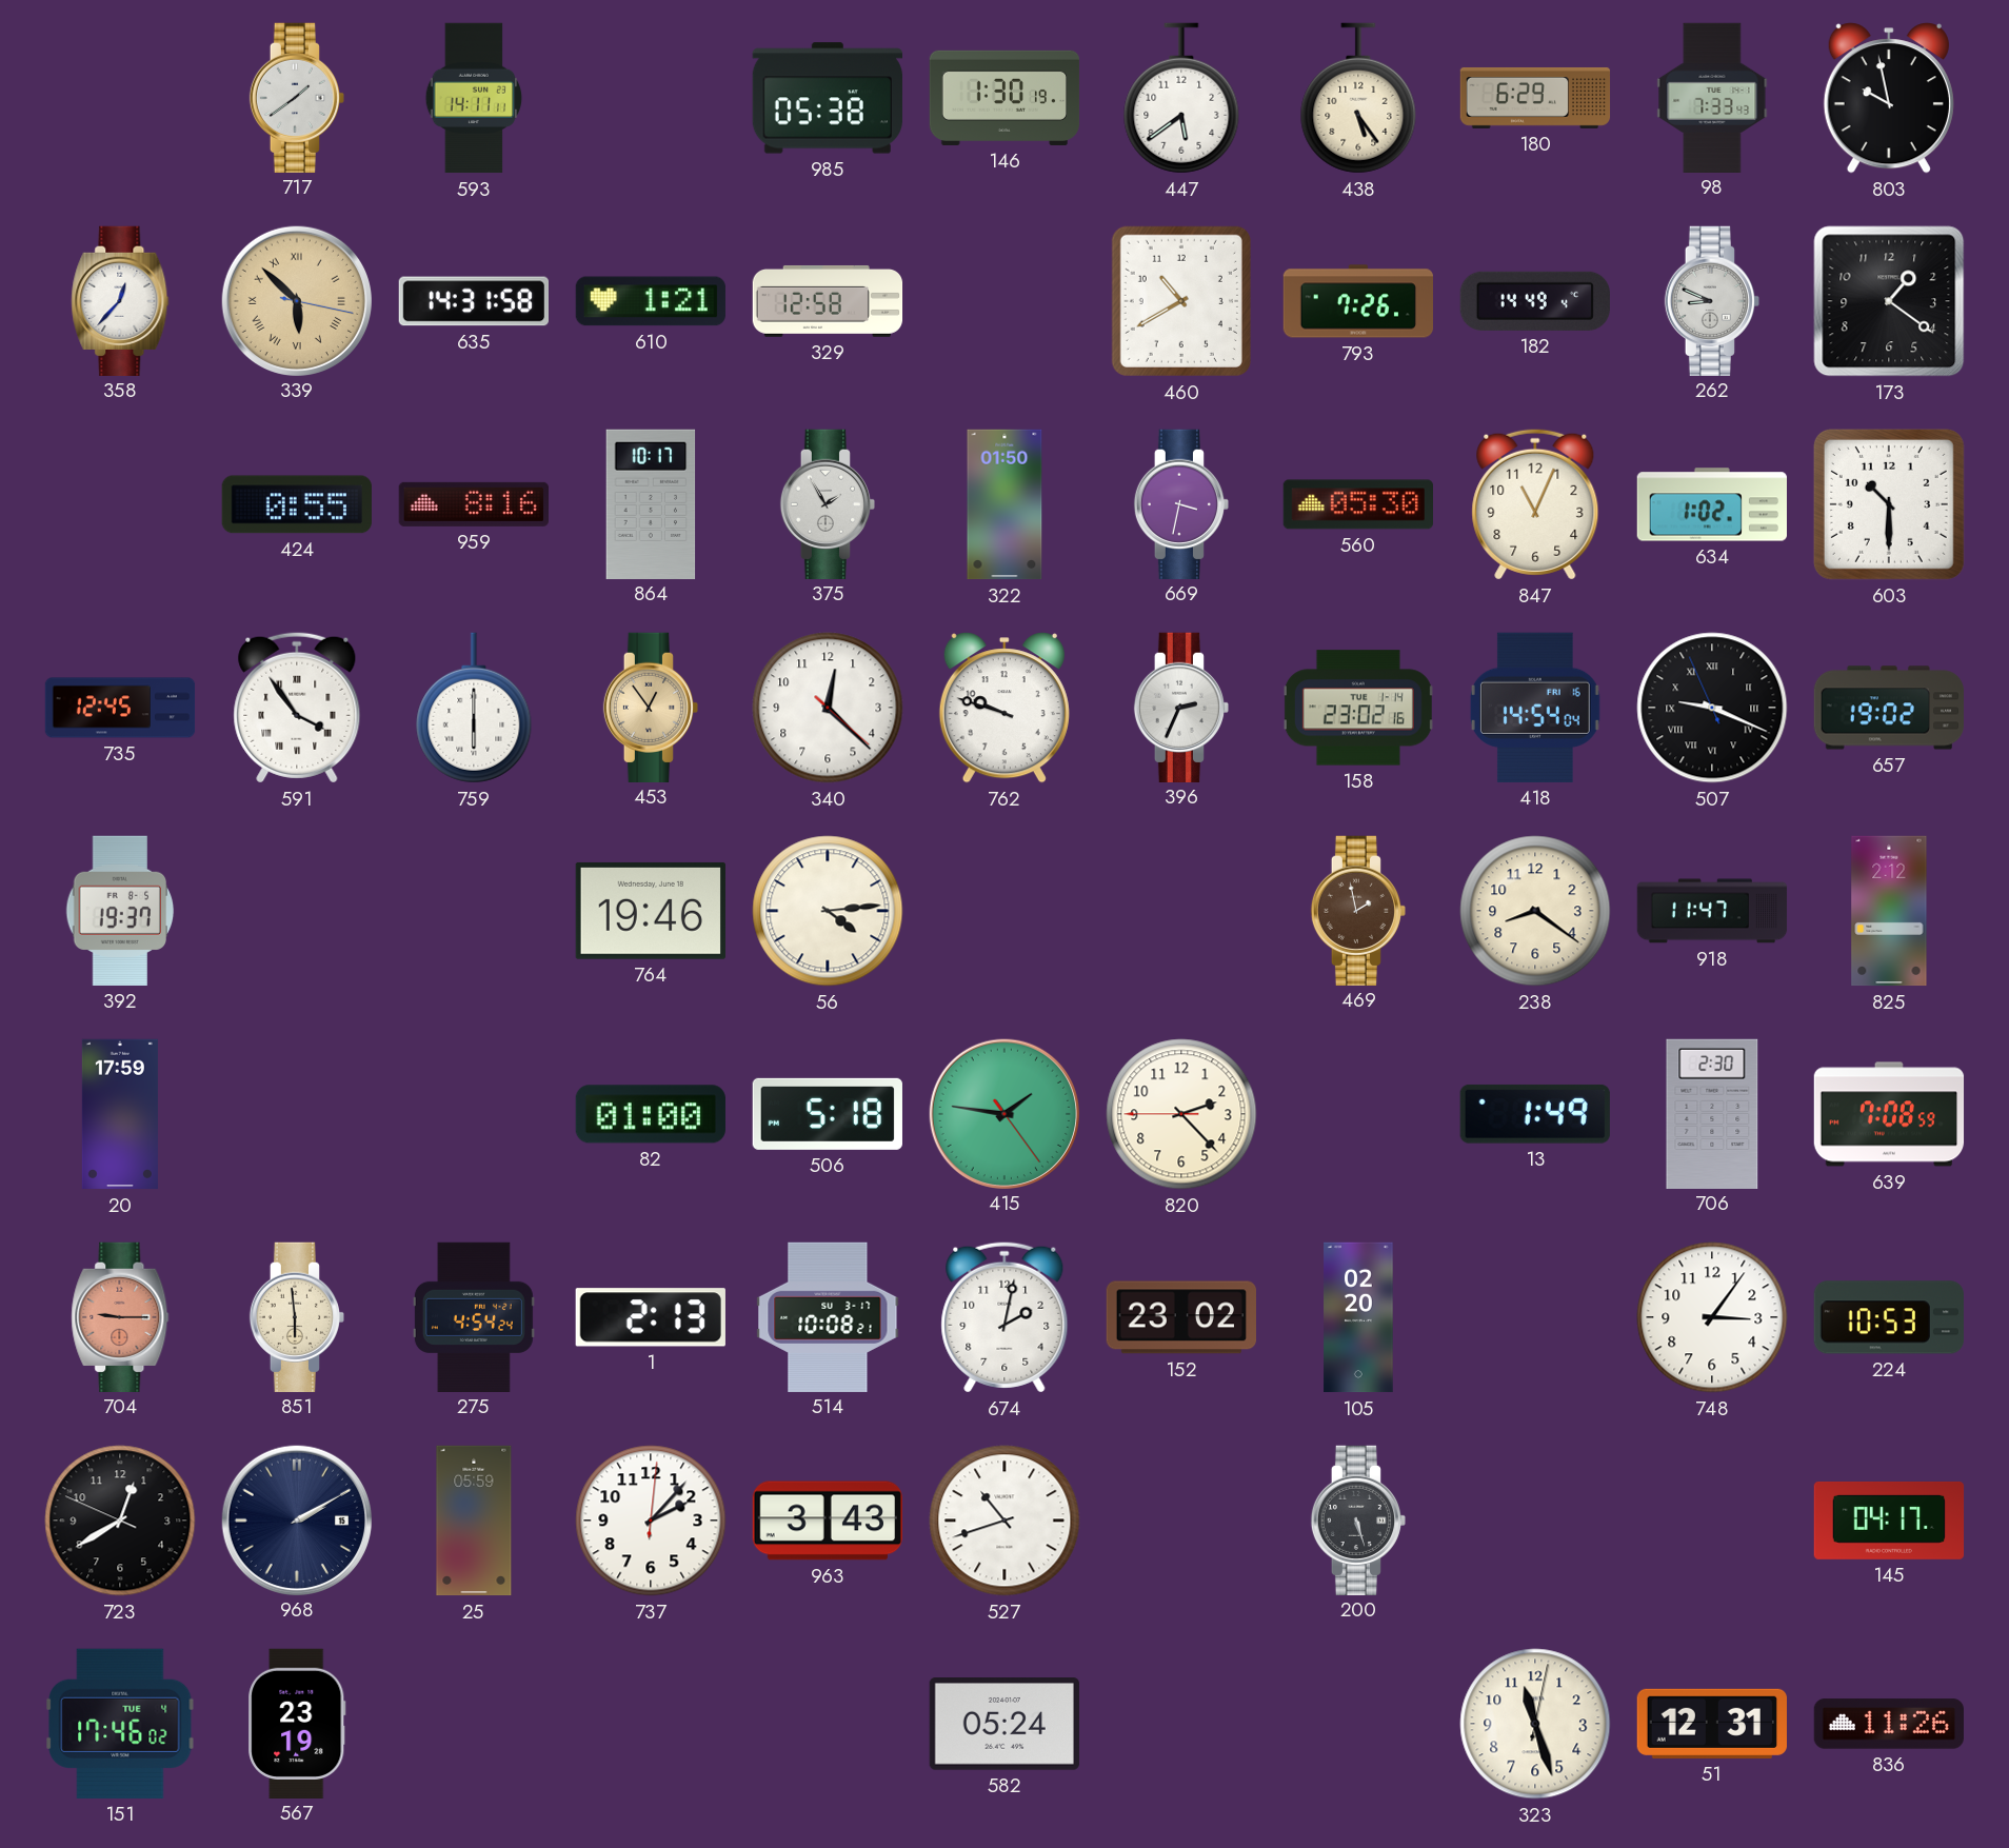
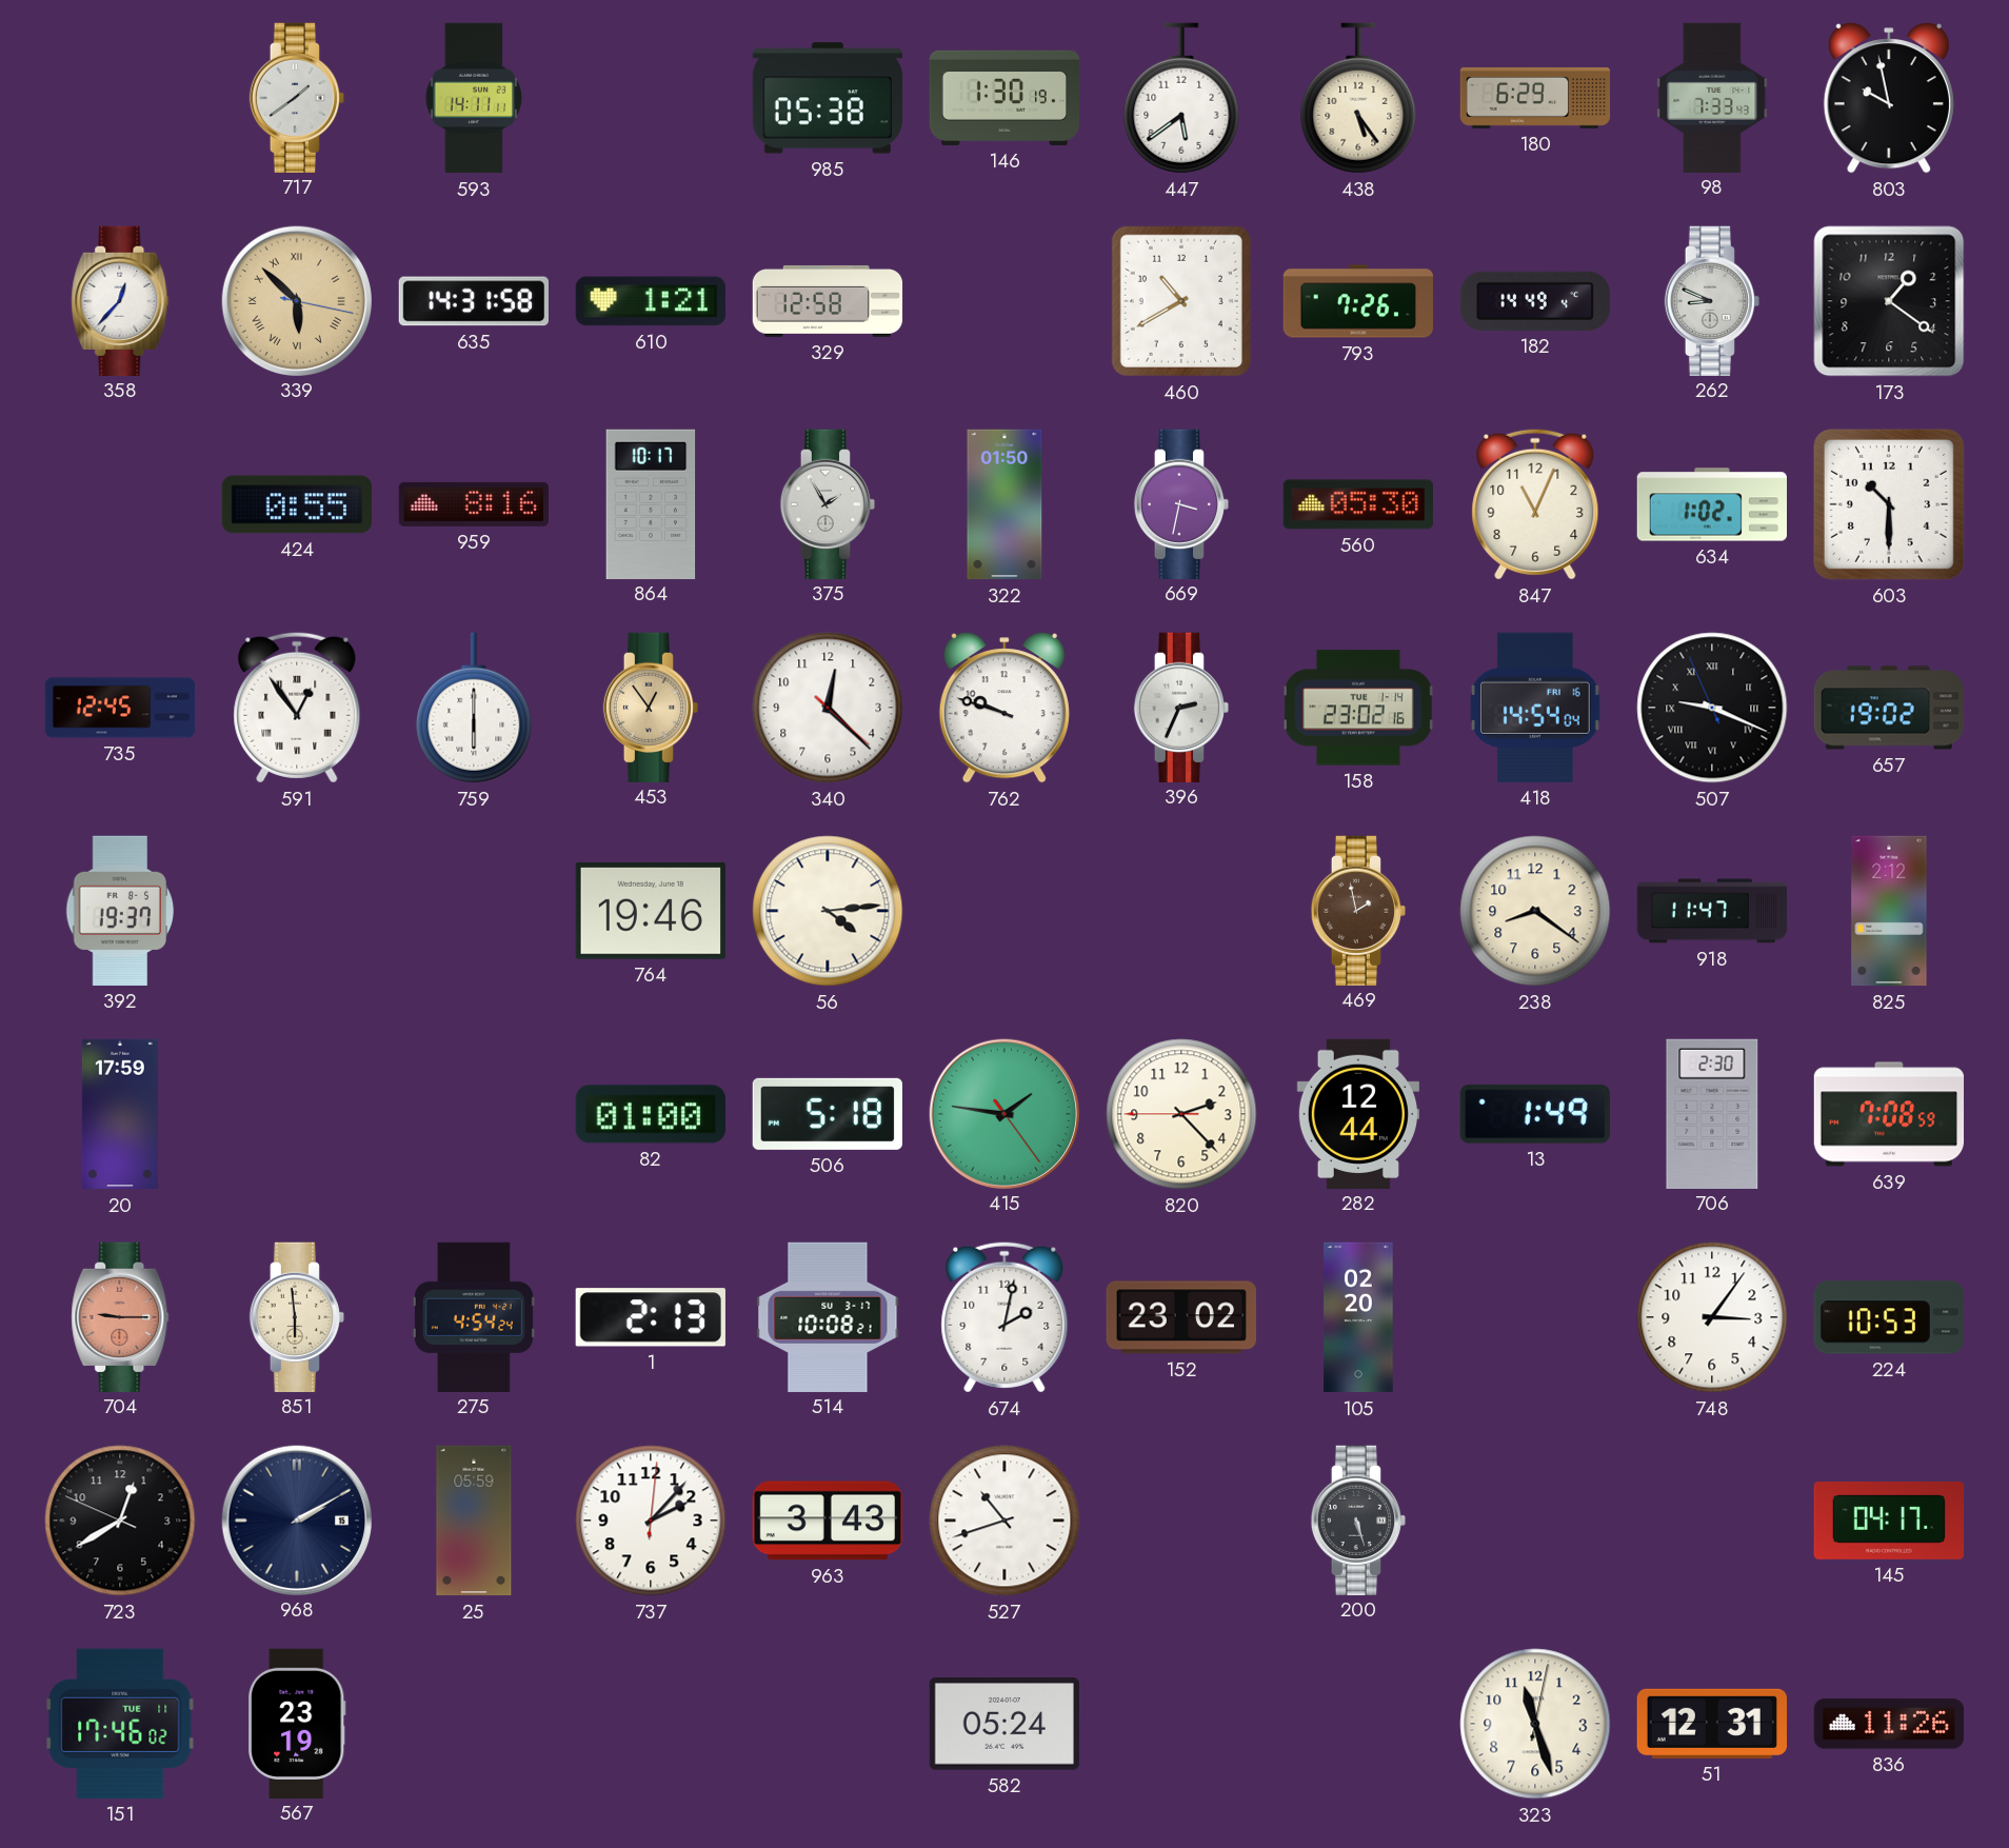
591: 3:54 -> 12:54 (297, 708)
282: none -> 12:44 (1358, 1113)
151 date: TUE 4 -> TUE 11 (120, 1724)
